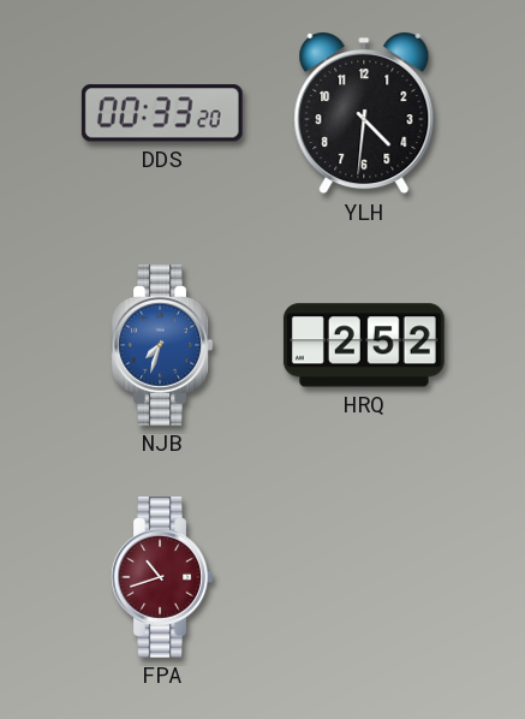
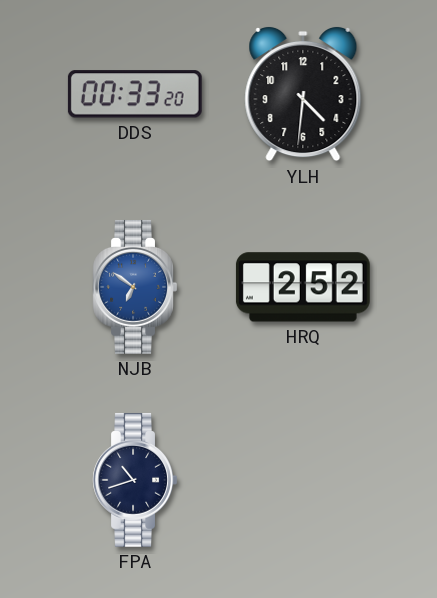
NJB: 7:33 -> 6:51 (135, 287)
FPA dial: burgundy -> navy (135, 480)
